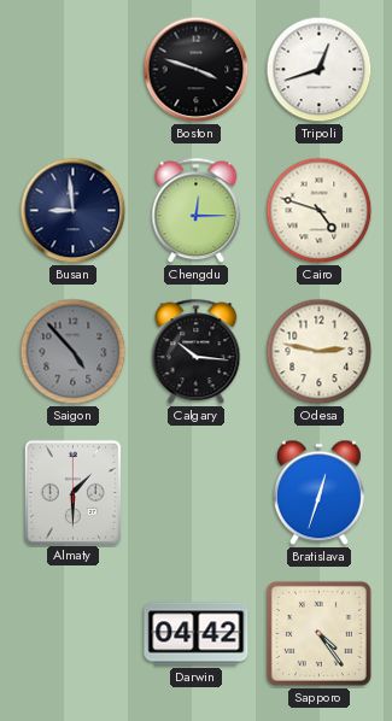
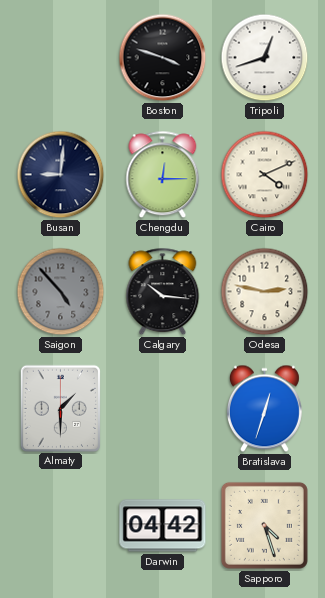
Busan: 8:59 -> 9:01 (61, 175)
Cairo: 4:48 -> 4:11 (265, 175)
Sapporo: 4:24 -> 4:27 (264, 525)
